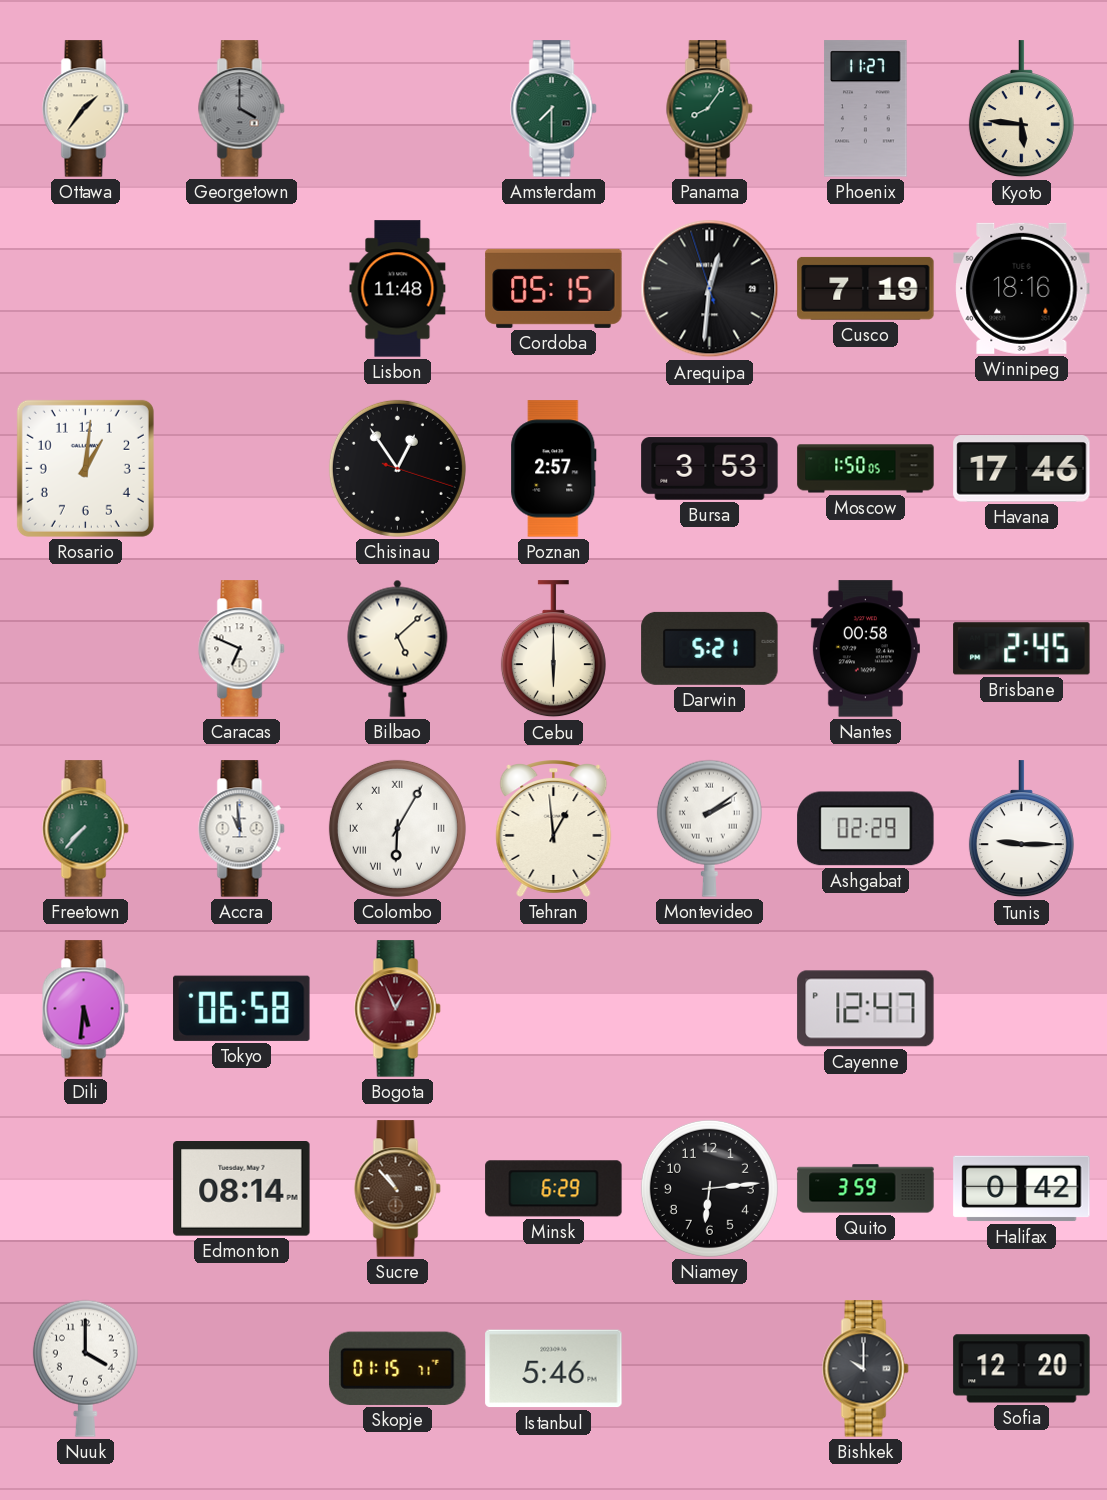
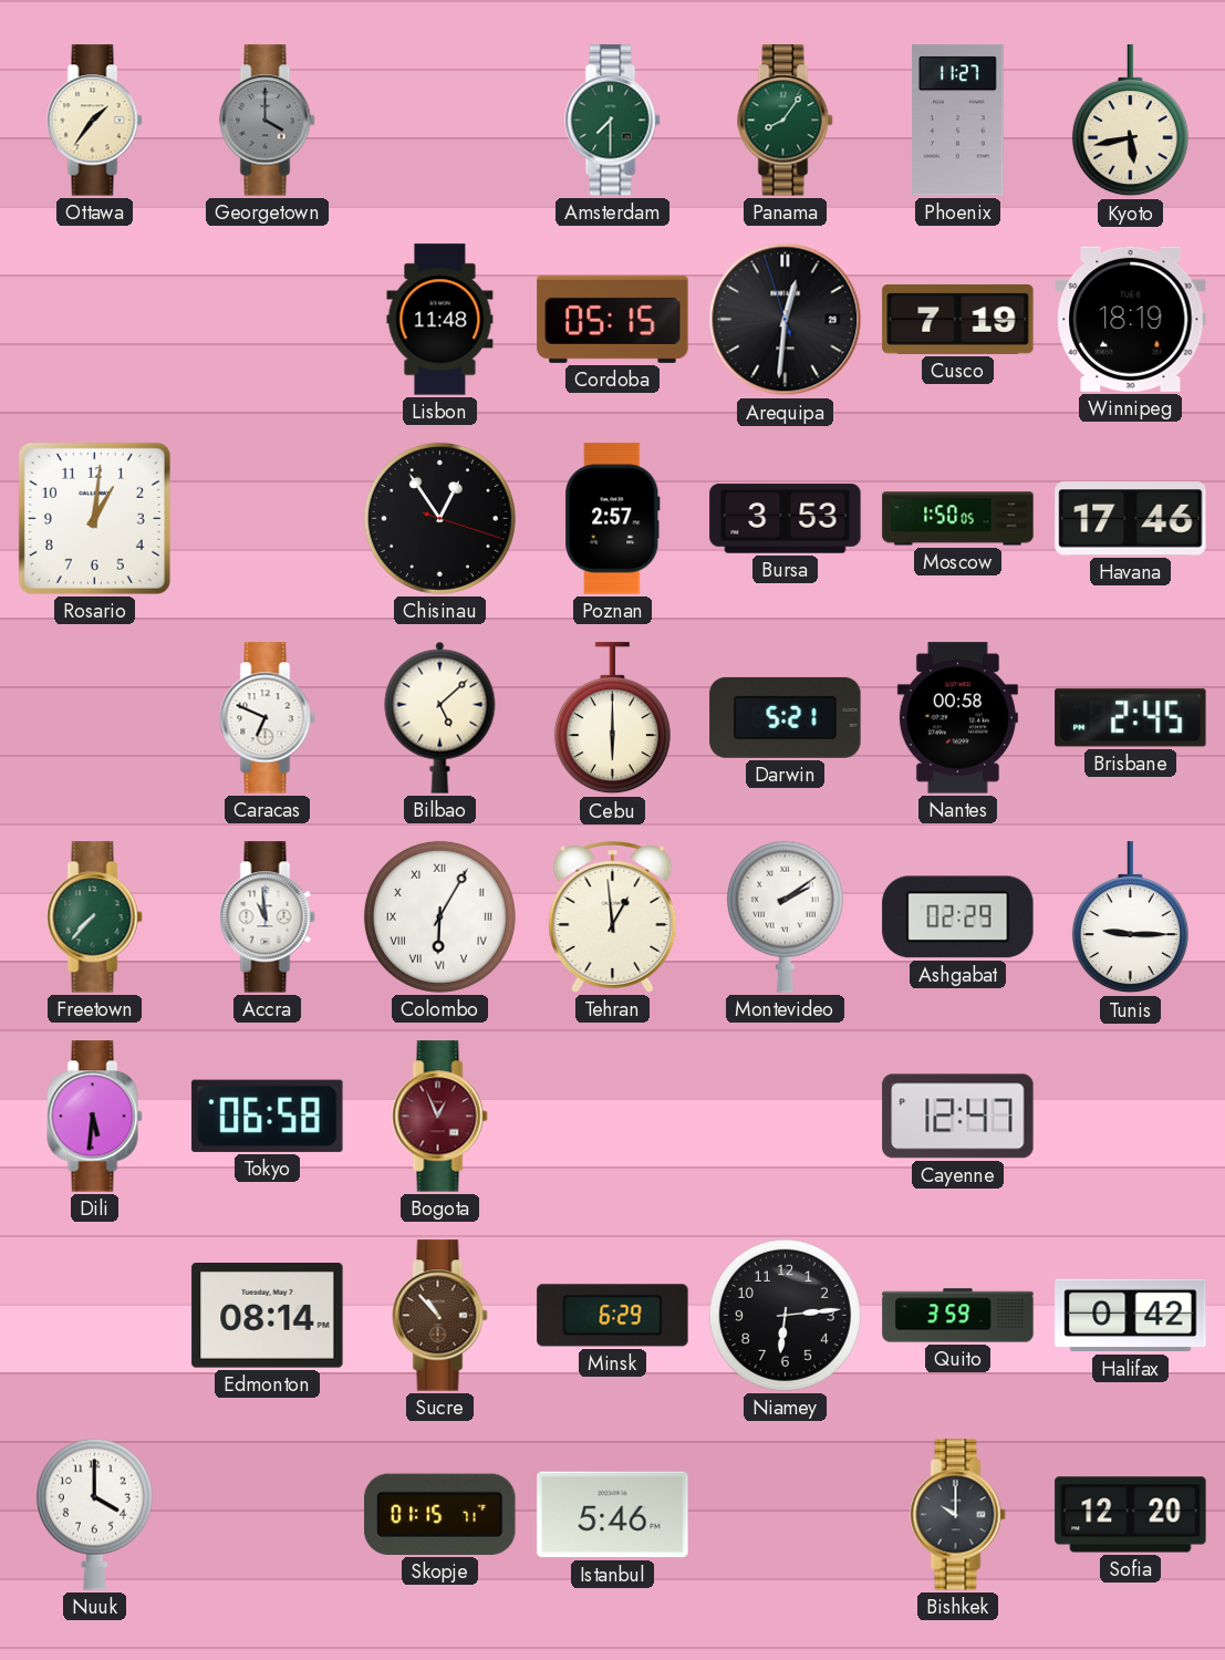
Kyoto: 5:46 -> 5:43 (1130, 121)
Winnipeg: 18:16 -> 18:19 (1131, 319)
